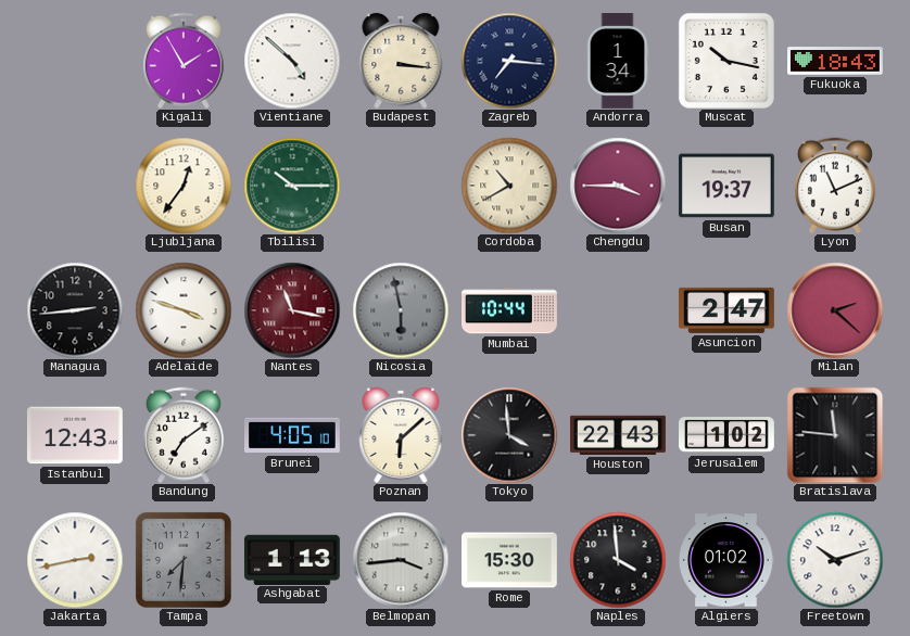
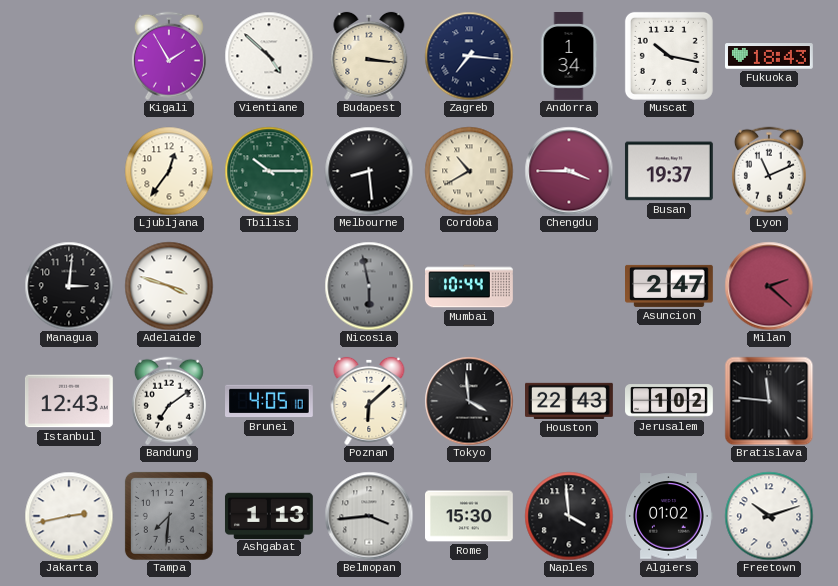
Melbourne: none -> 8:29 (369, 171)
Managua: 2:44 -> 3:01 (69, 286)
Nantes: 11:17 -> none (292, 310)
